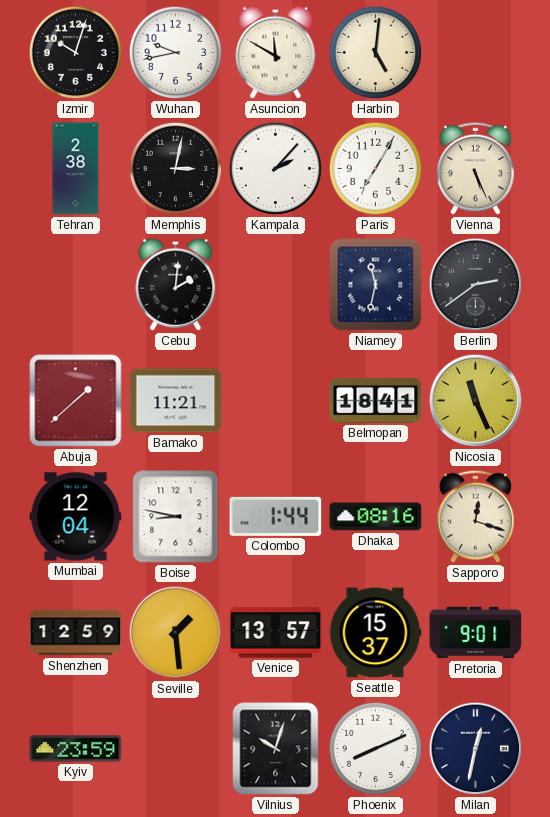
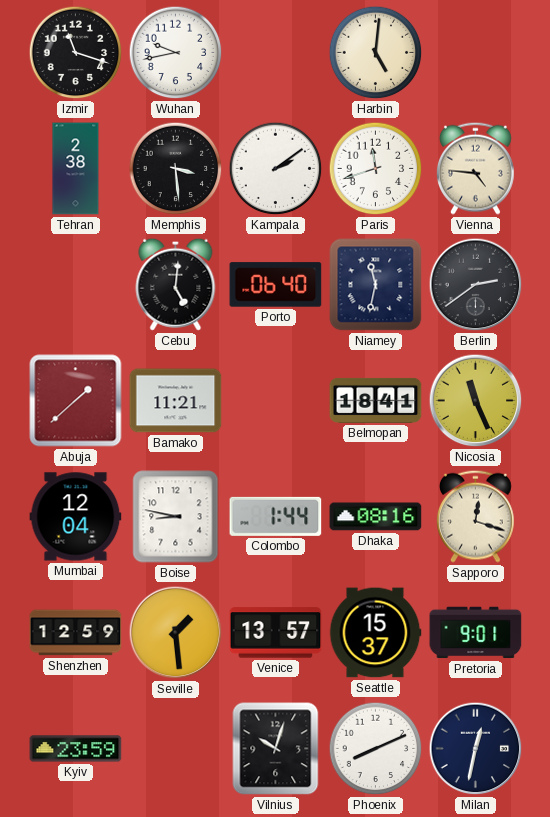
Izmir: 10:03 -> 11:18 (76, 53)
Asuncion: 11:50 -> none (276, 52)
Memphis: 3:02 -> 3:29 (176, 169)
Kampala: 2:07 -> 2:09 (276, 169)
Paris: 7:05 -> 11:42 (376, 169)
Vienna: 5:26 -> 4:46 (476, 168)
Cebu: 2:01 -> 5:01 (176, 284)
Porto: none -> 06:40 (276, 285)
